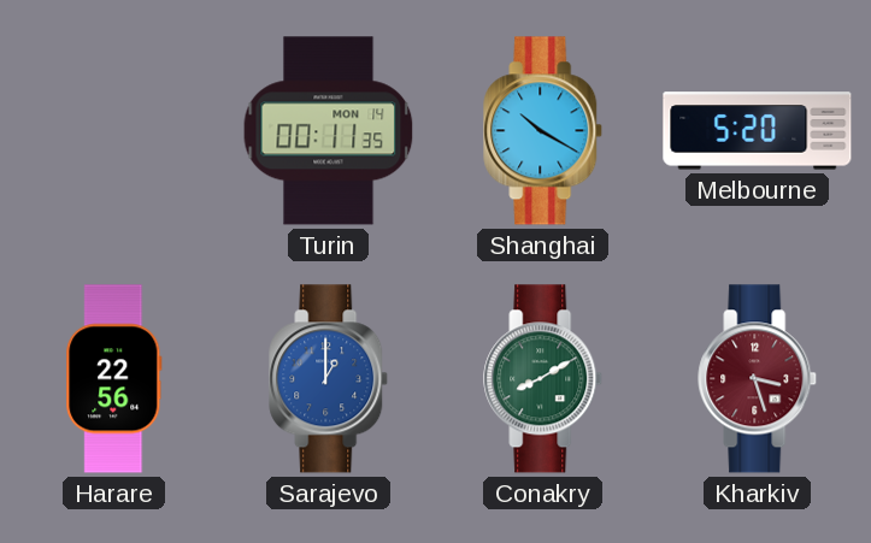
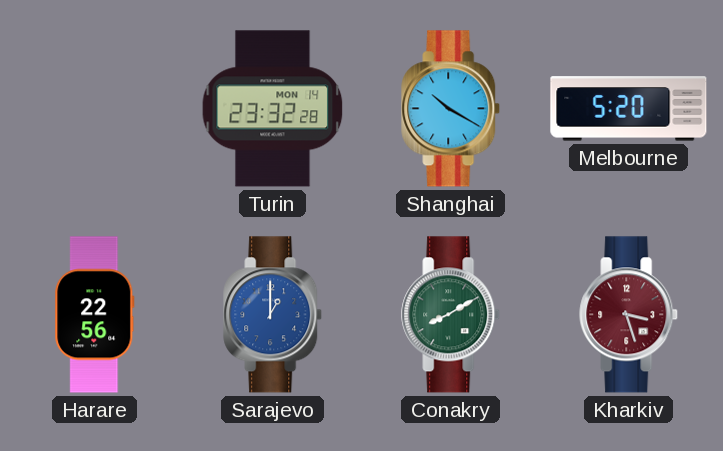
Turin: 00:11 -> 23:32 (273, 109)
